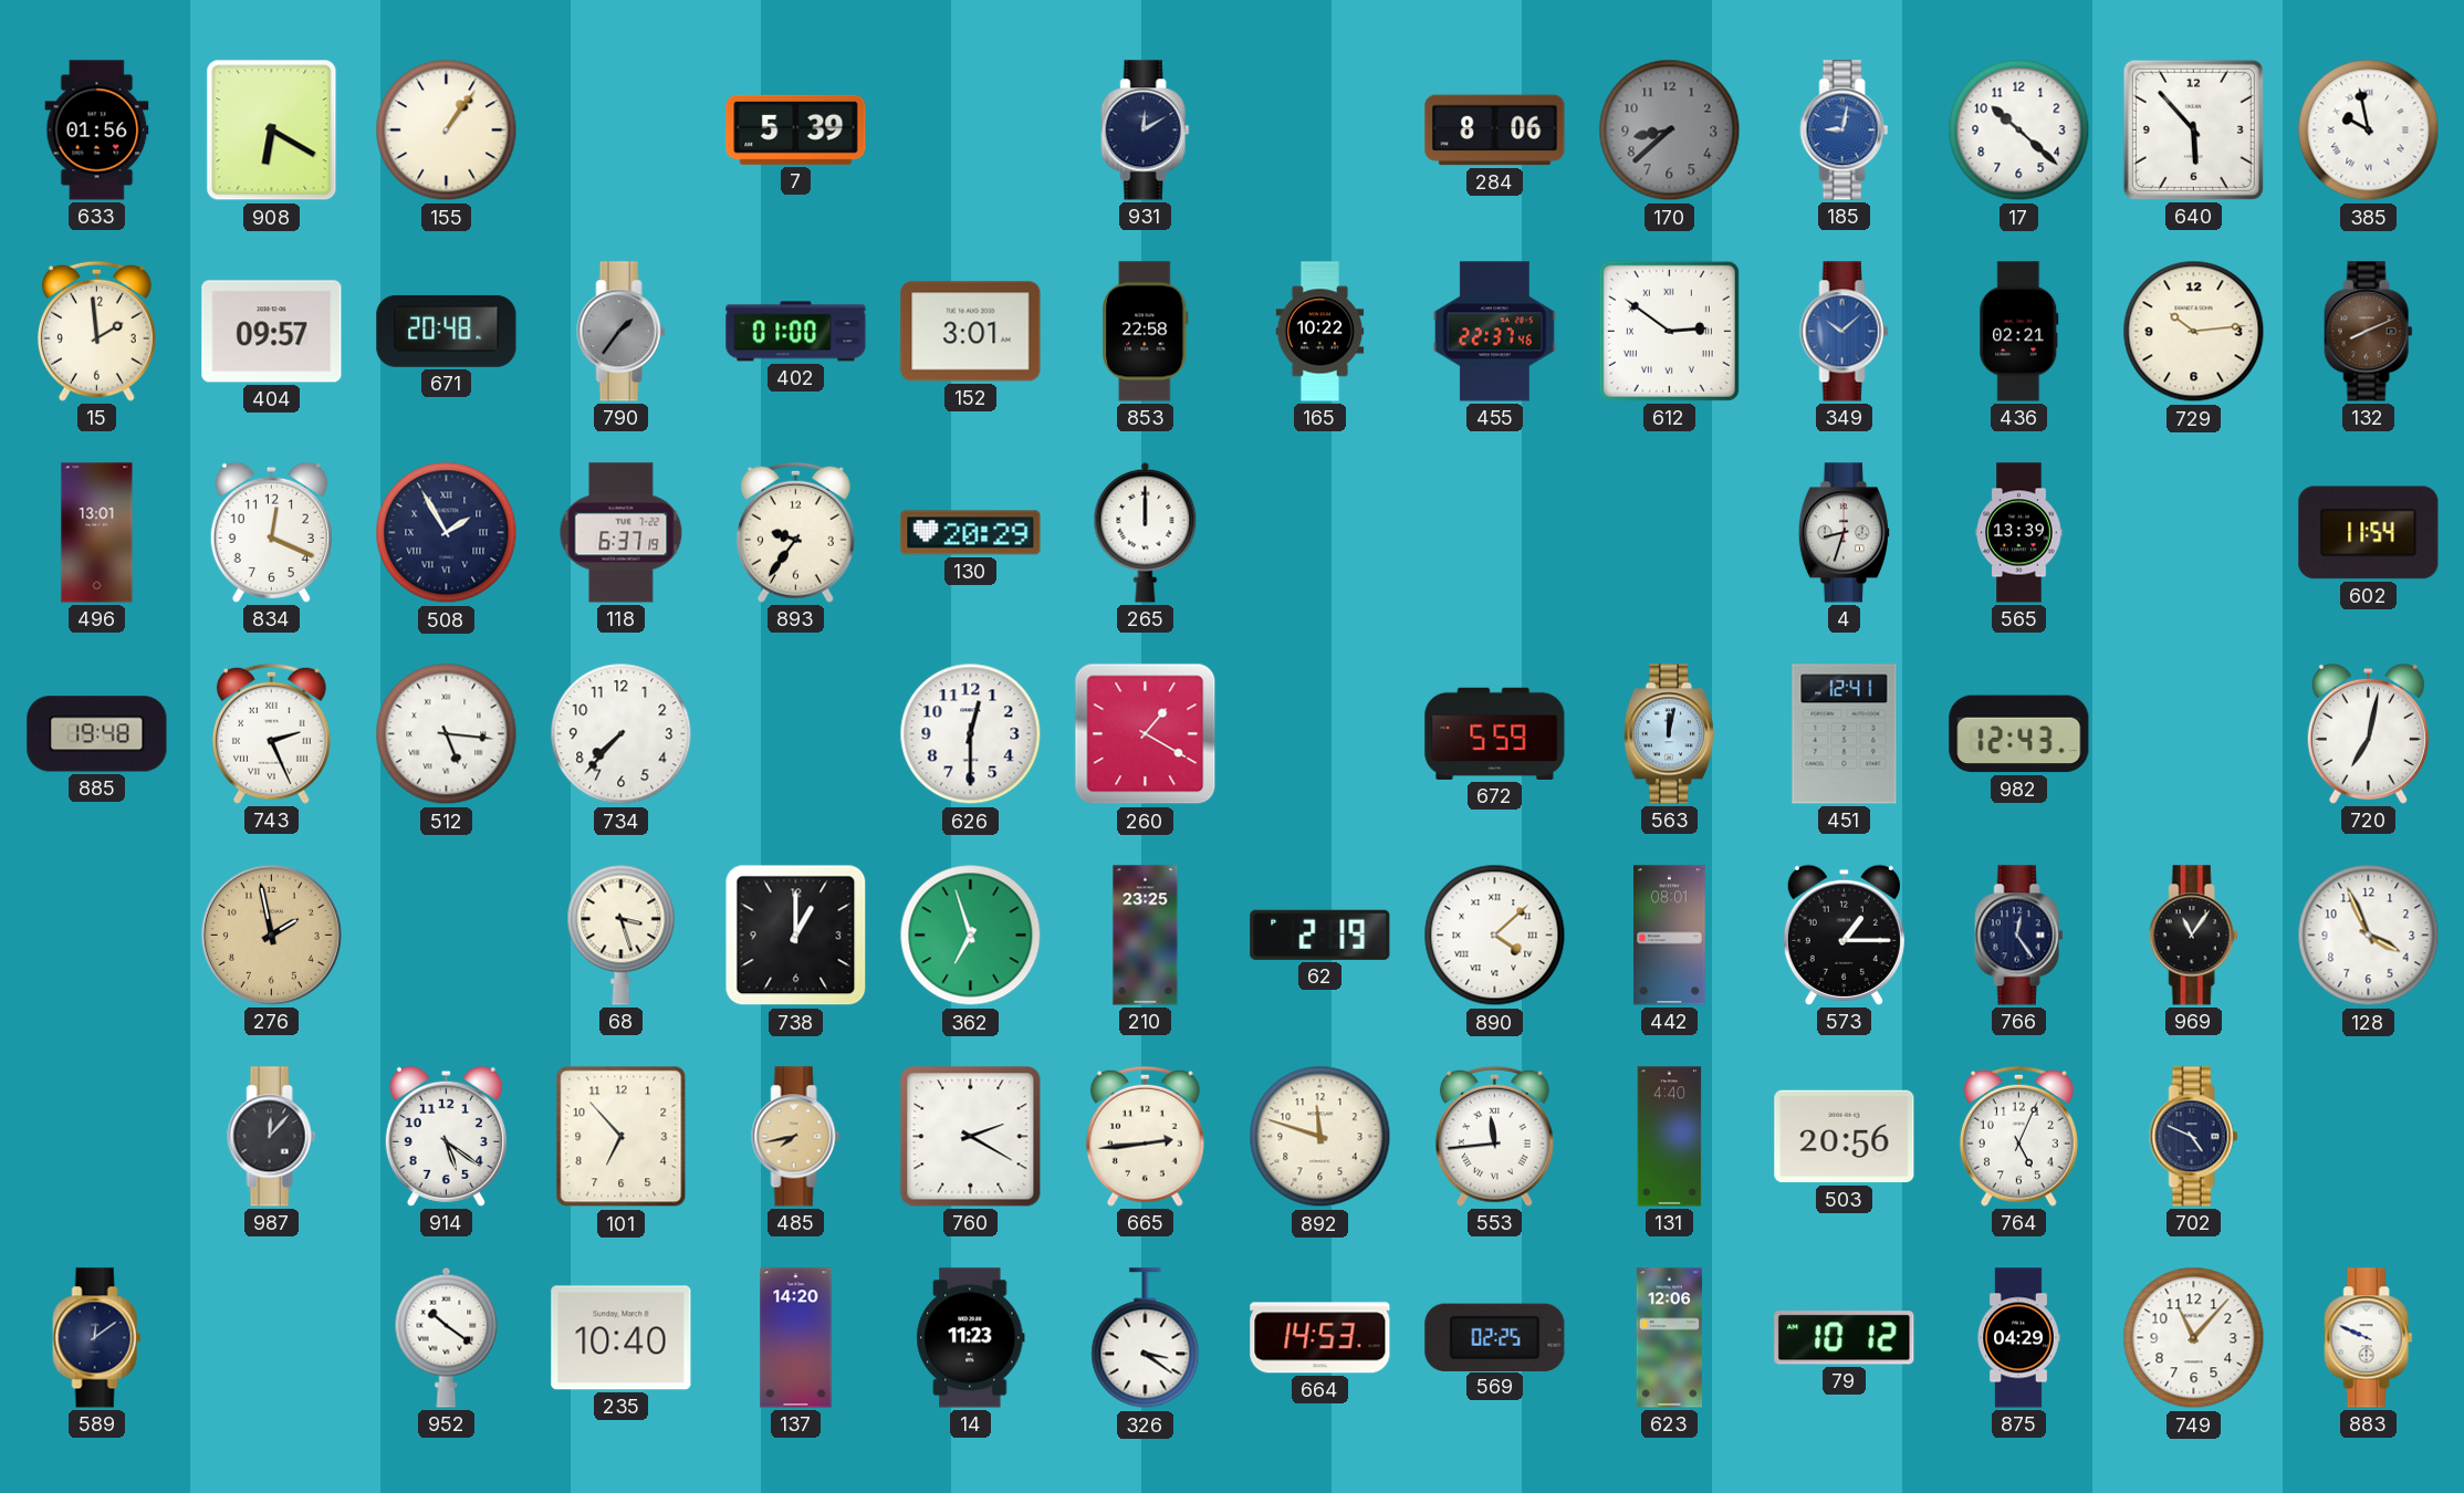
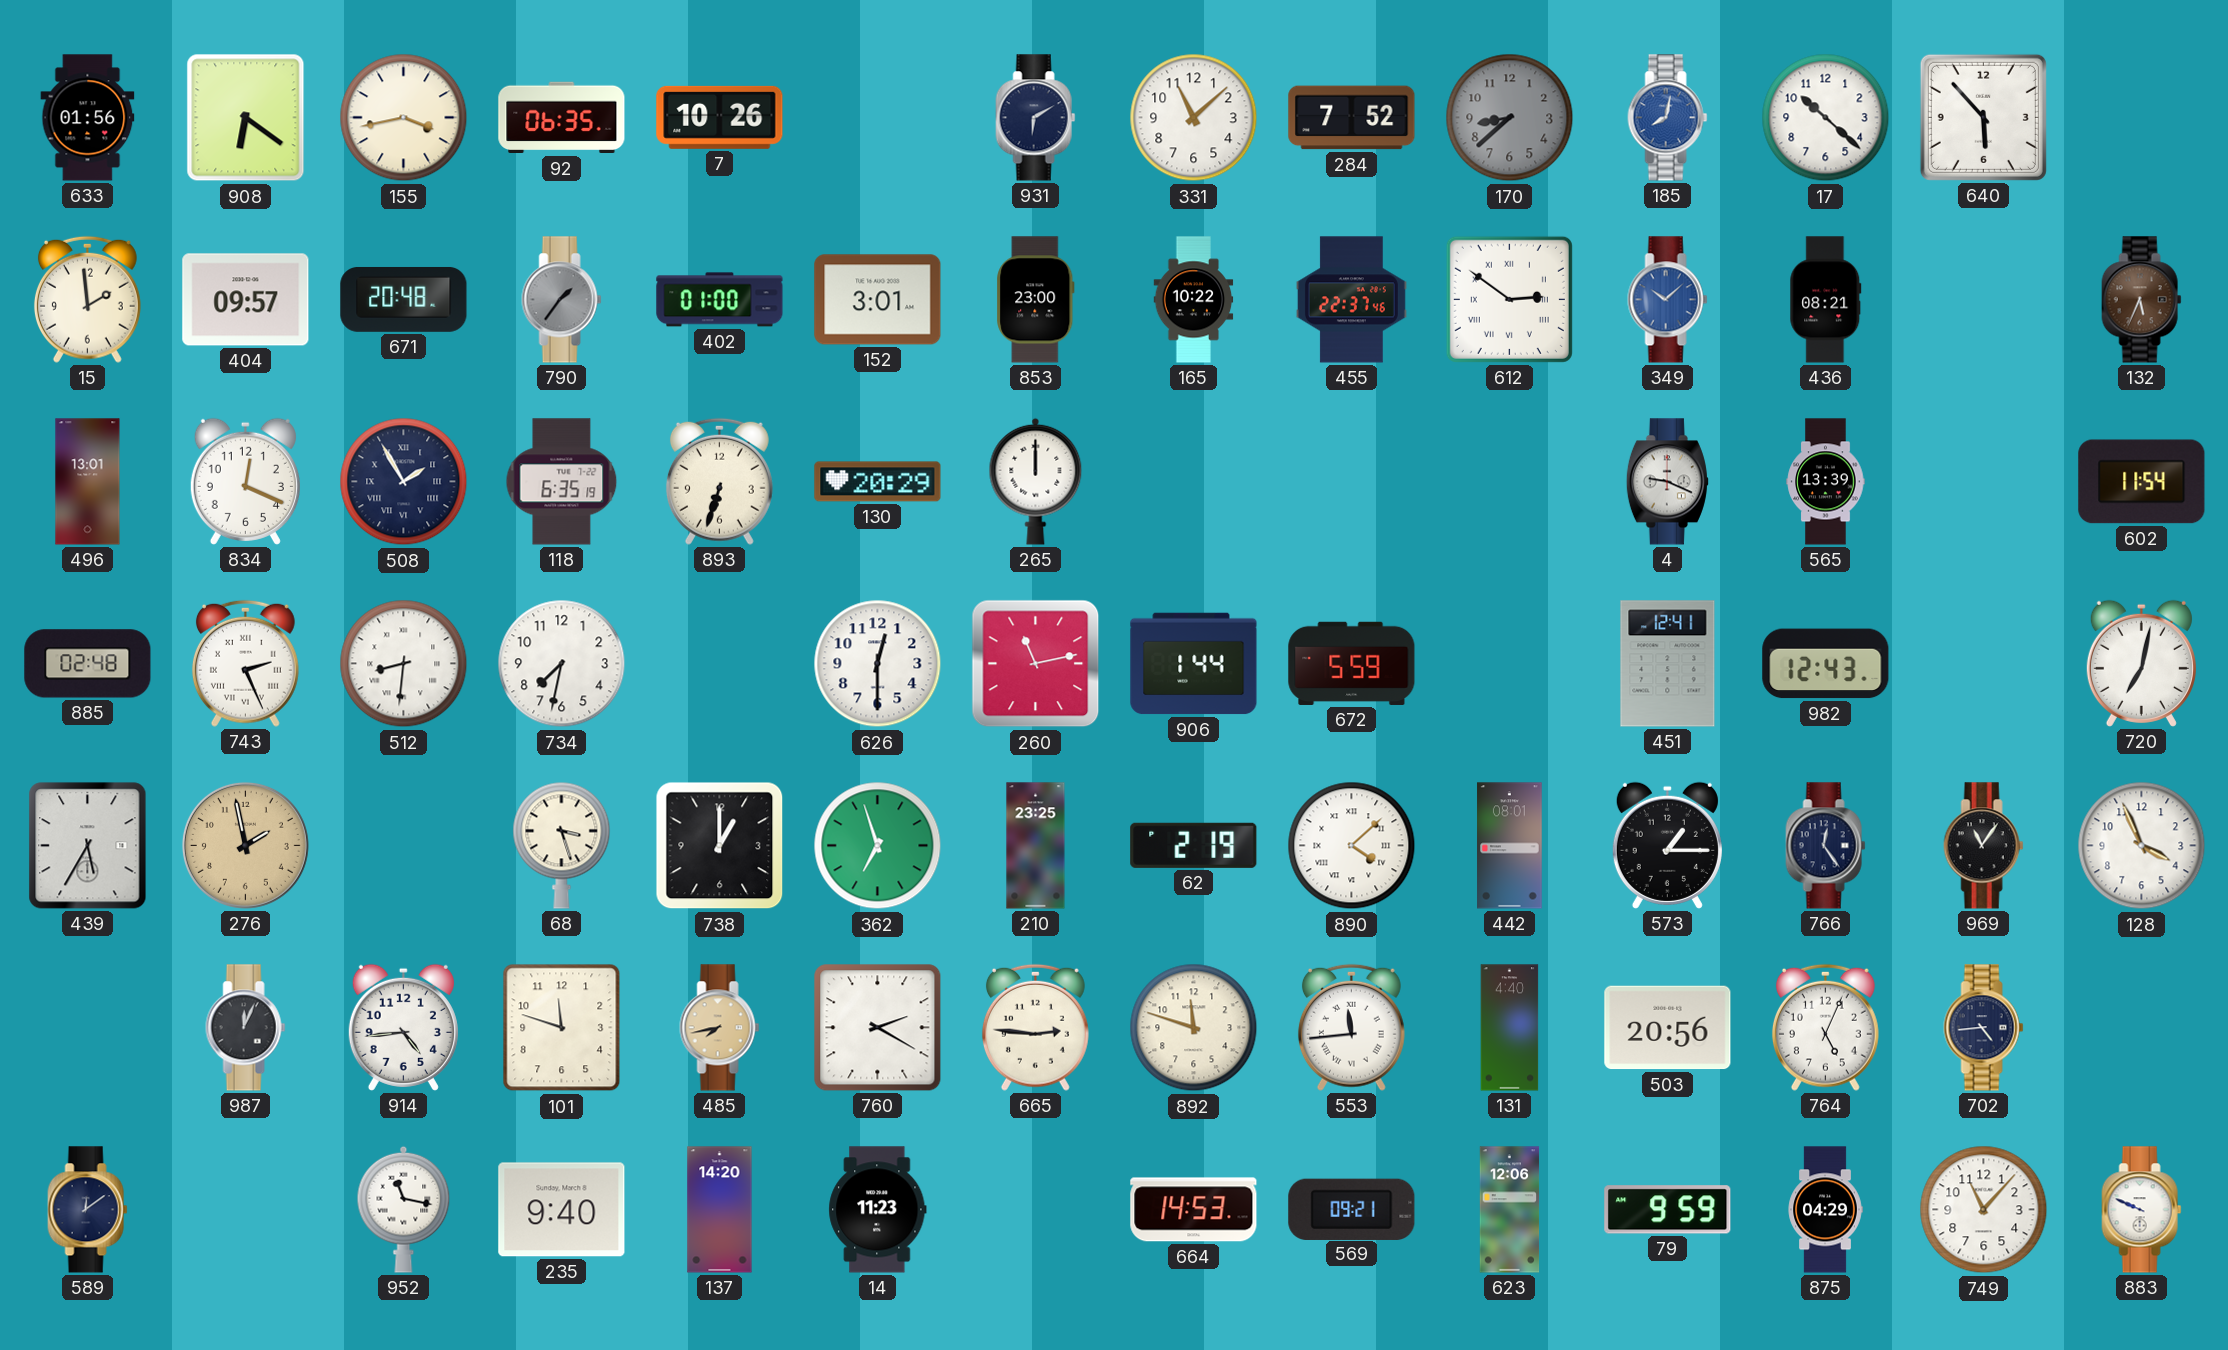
908: 6:20 -> 6:21 (246, 118)
155: 1:06 -> 3:43 (404, 118)
92: none -> 06:35 (562, 118)
7: 5:39 -> 10:26 (720, 117)
931: 12:10 -> 6:10 (1036, 118)
331: none -> 11:08 (1194, 118)
284: 8:06 -> 7:52 (1352, 118)
185: 9:02 -> 8:02 (1668, 118)
385: 9:58 -> none (2369, 130)
853: 22:58 -> 23:00 (1036, 300)
436: 02:21 -> 08:21 (1826, 300)
729: 10:14 -> none (2194, 332)
132: 8:11 -> 5:34 (2142, 300)
118: 6:37 -> 6:35 (562, 482)
893: 9:36 -> 6:33 (719, 481)
4: 8:33 -> 9:19 (1667, 482)
885: 19:48 -> 02:48 (88, 664)
512: 5:16 -> 8:31 (404, 664)
734: 7:37 -> 7:32 (562, 664)
260: 1:20 -> 11:13 (1036, 664)
906: none -> 1:44 (1194, 664)
563: 12:02 -> none (1669, 734)
439: none -> 5:35 (88, 846)
987: 12:07 -> 12:04 (246, 1028)
914: 5:21 -> 4:44 (403, 1027)
101: 6:53 -> 11:48 (562, 1028)
665: 2:44 -> 2:46 (1035, 1027)
702: 4:49 -> 4:44 (1984, 1028)
952: 10:21 -> 11:17 (404, 1209)
235: 10:40 -> 9:40 (562, 1210)
326: 3:21 -> none (1146, 1338)
569: 02:25 -> 09:21 (1352, 1209)
79: 10:12 -> 9:59 (1668, 1210)
